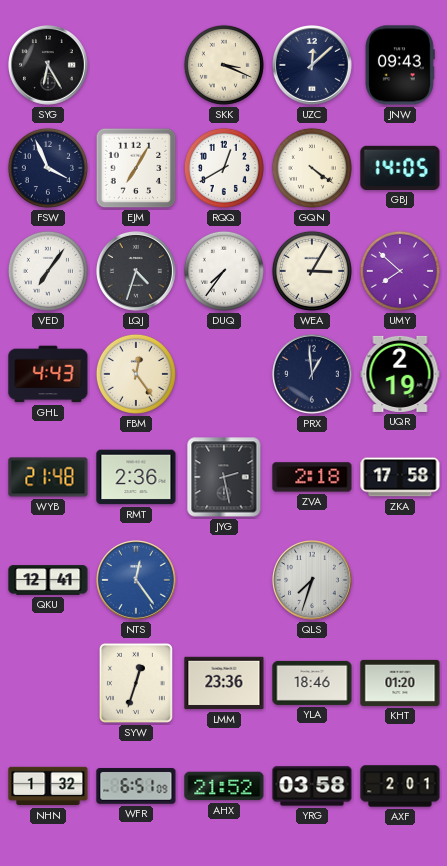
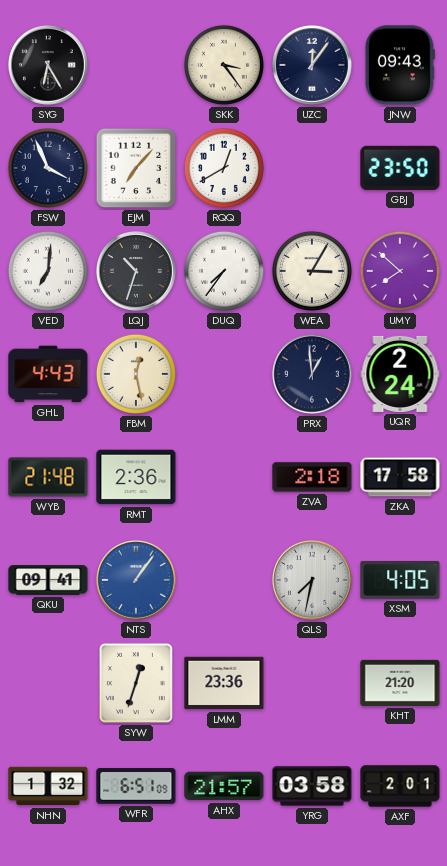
SKK: 3:19 -> 3:24 (224, 65)
UZC: 12:08 -> 12:06 (313, 66)
EJM: 7:05 -> 7:07 (136, 168)
GQN: 4:21 -> none (312, 168)
GBJ: 14:05 -> 23:50 (400, 168)
VED: 7:06 -> 7:01 (48, 271)
LQJ: 4:33 -> 10:33 (137, 272)
FBM: 12:24 -> 12:28 (136, 374)
UQR: 2:19 -> 2:24 (400, 374)
JYG: 2:28 -> none (224, 477)
QKU: 12:41 -> 09:41 (48, 580)
NTS: 12:24 -> 1:06 (137, 581)
QLS: 7:33 -> 7:32 (313, 581)
XSM: none -> 4:05 (400, 581)
YLA: 18:46 -> none (312, 683)
KHT: 01:20 -> 21:20 (400, 683)
AHX: 21:52 -> 21:57 (224, 786)
